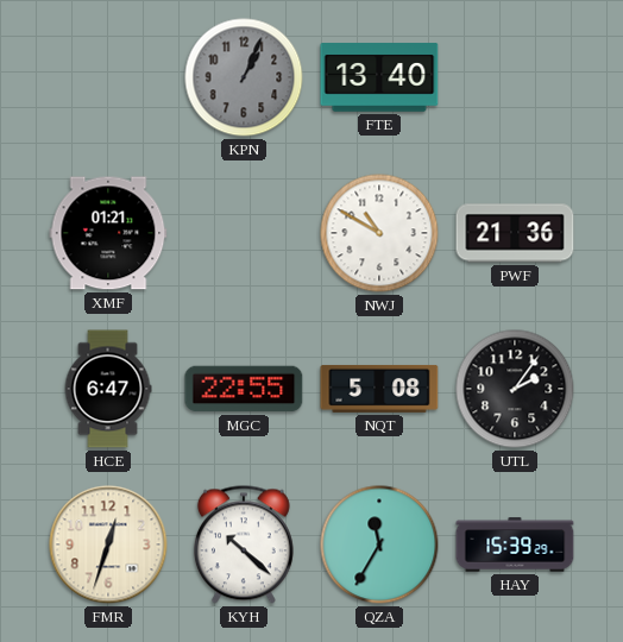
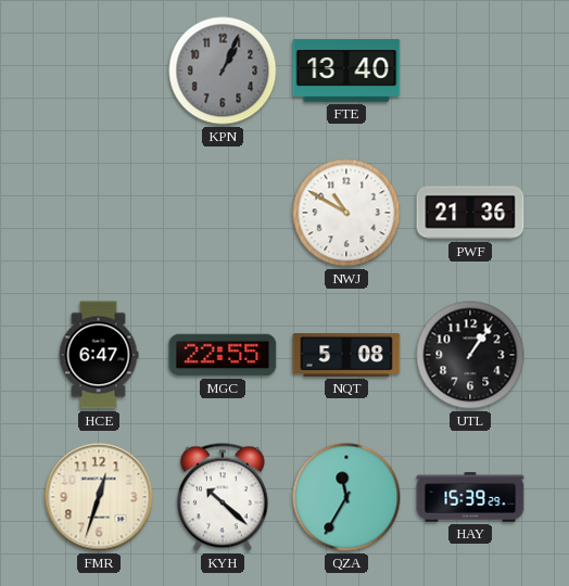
XMF: 01:21 -> none (108, 233)
UTL: 2:06 -> 1:06 (470, 355)
